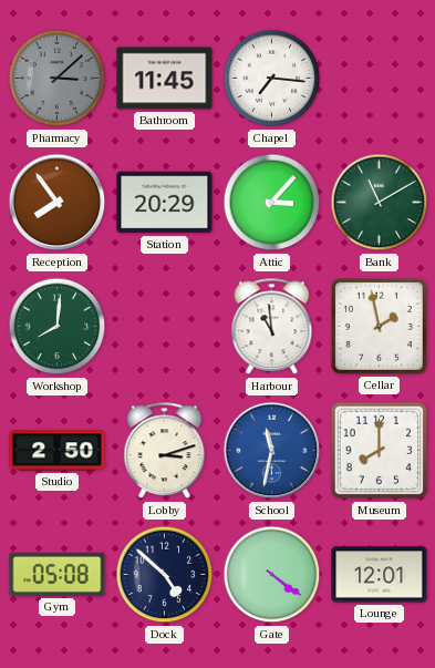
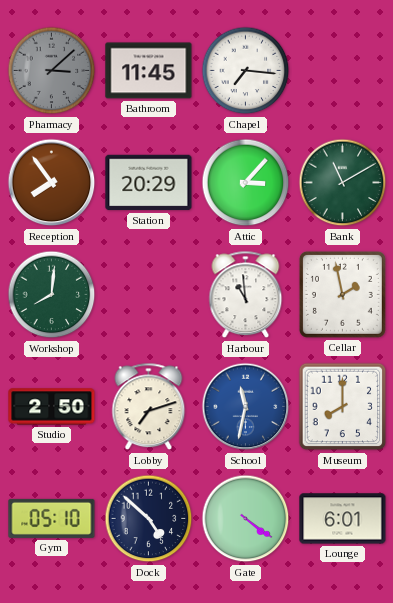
Lobby: 3:12 -> 7:12 (149, 407)
Gym: 05:08 -> 05:10 (52, 518)
Lounge: 12:01 -> 6:01 (343, 519)
